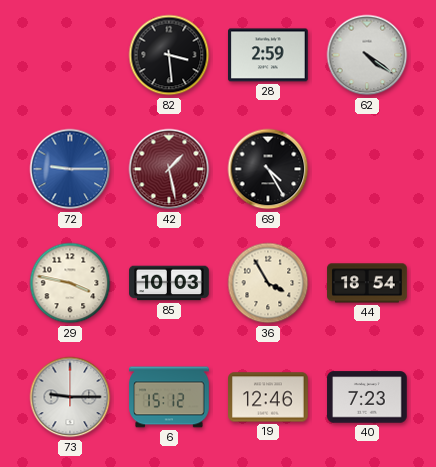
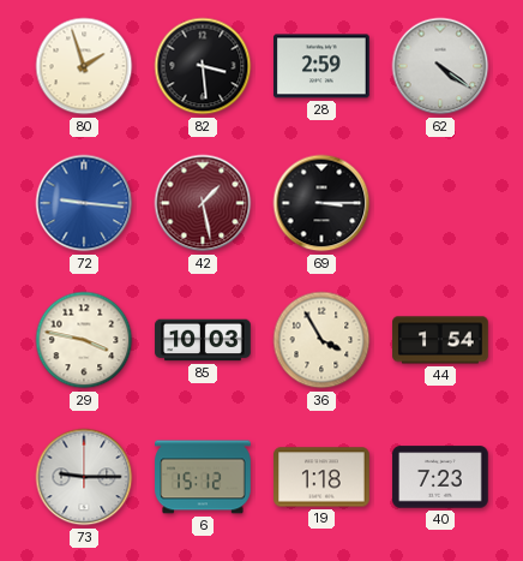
80: none -> 1:57 (84, 66)
72: 9:15 -> 9:16 (84, 203)
69: 4:25 -> 3:15 (321, 203)
44: 18:54 -> 1:54 (440, 340)
19: 12:46 -> 1:18 (321, 477)
